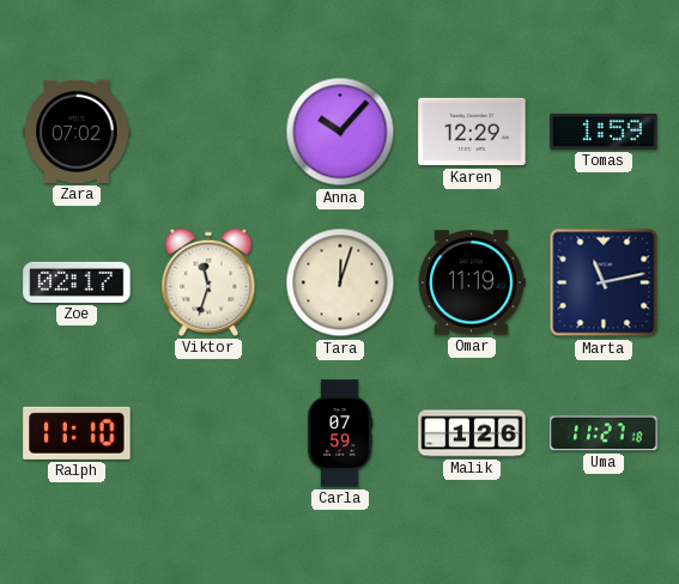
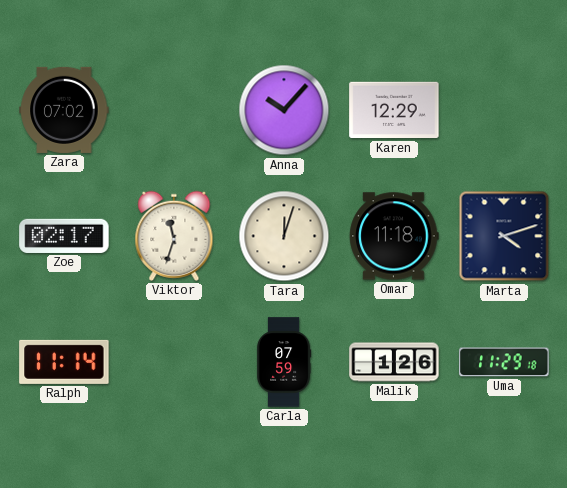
Tomas: 1:59 -> none (604, 132)
Omar: 11:19 -> 11:18 (394, 236)
Marta: 11:13 -> 4:12 (504, 236)
Ralph: 11:10 -> 11:14 (64, 362)
Uma: 11:27 -> 11:29 (504, 362)
